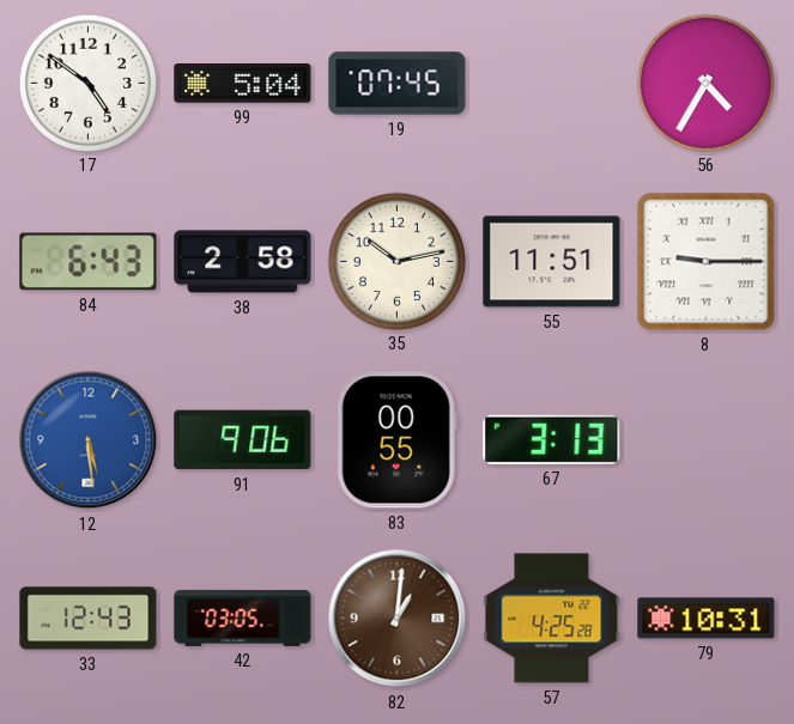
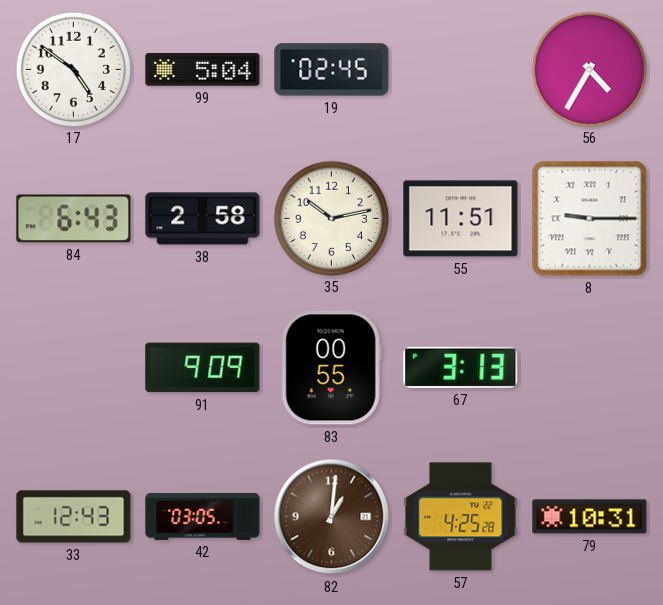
19: 07:45 -> 02:45 (332, 70)
12: 5:29 -> none (89, 440)
91: 9:06 -> 9:09 (203, 368)
